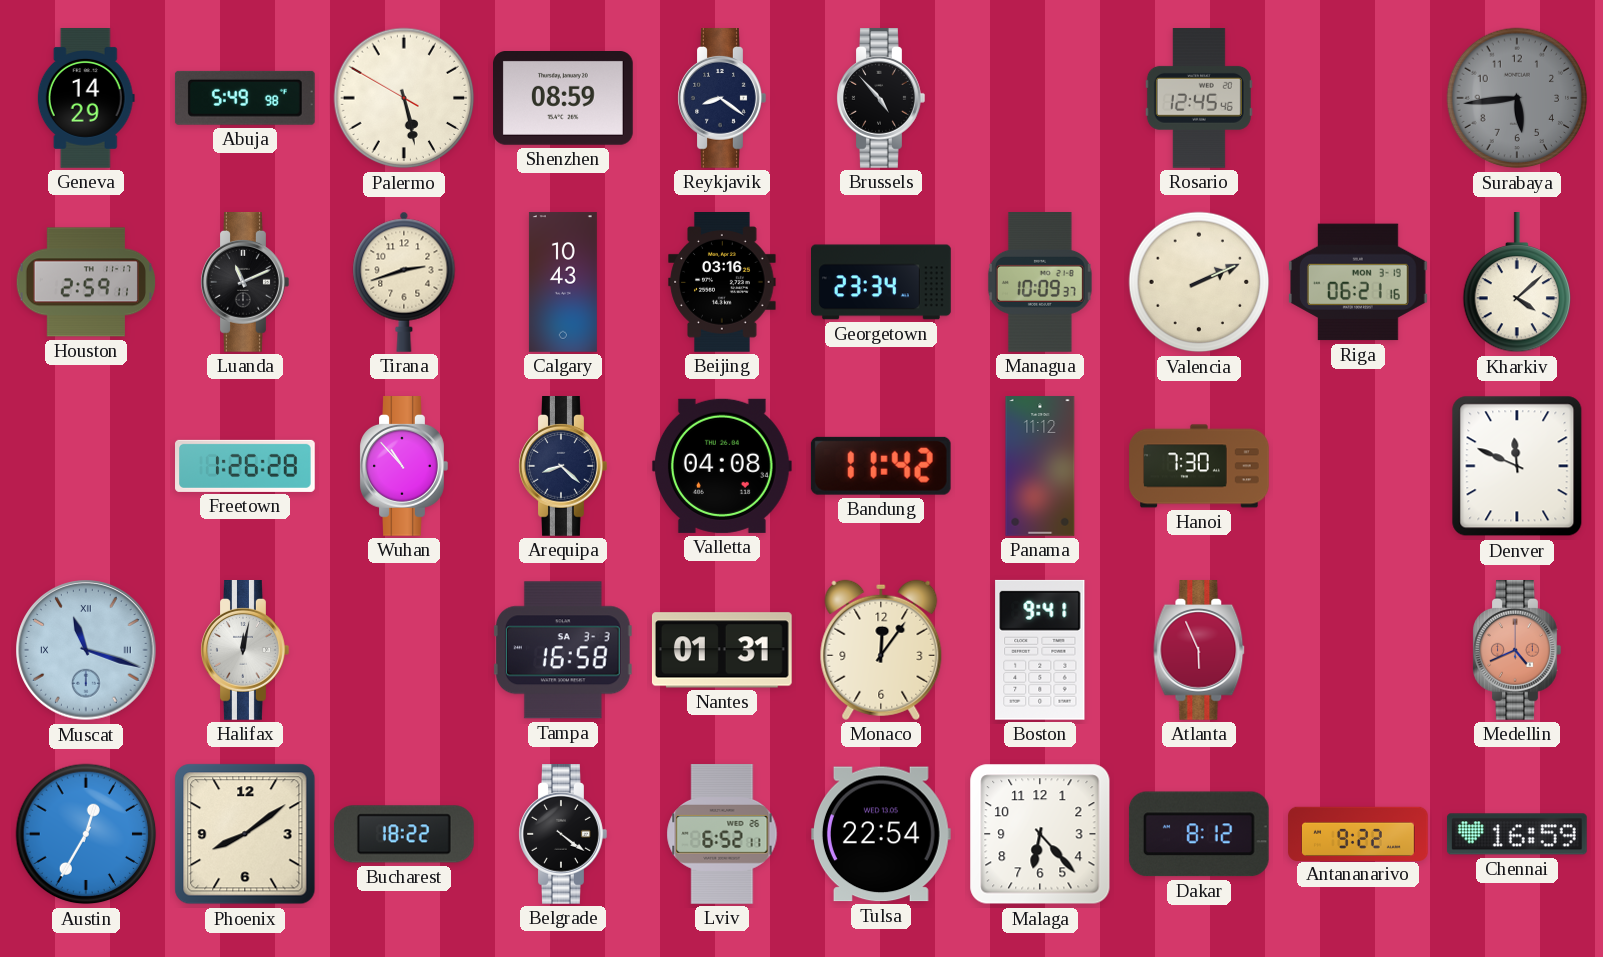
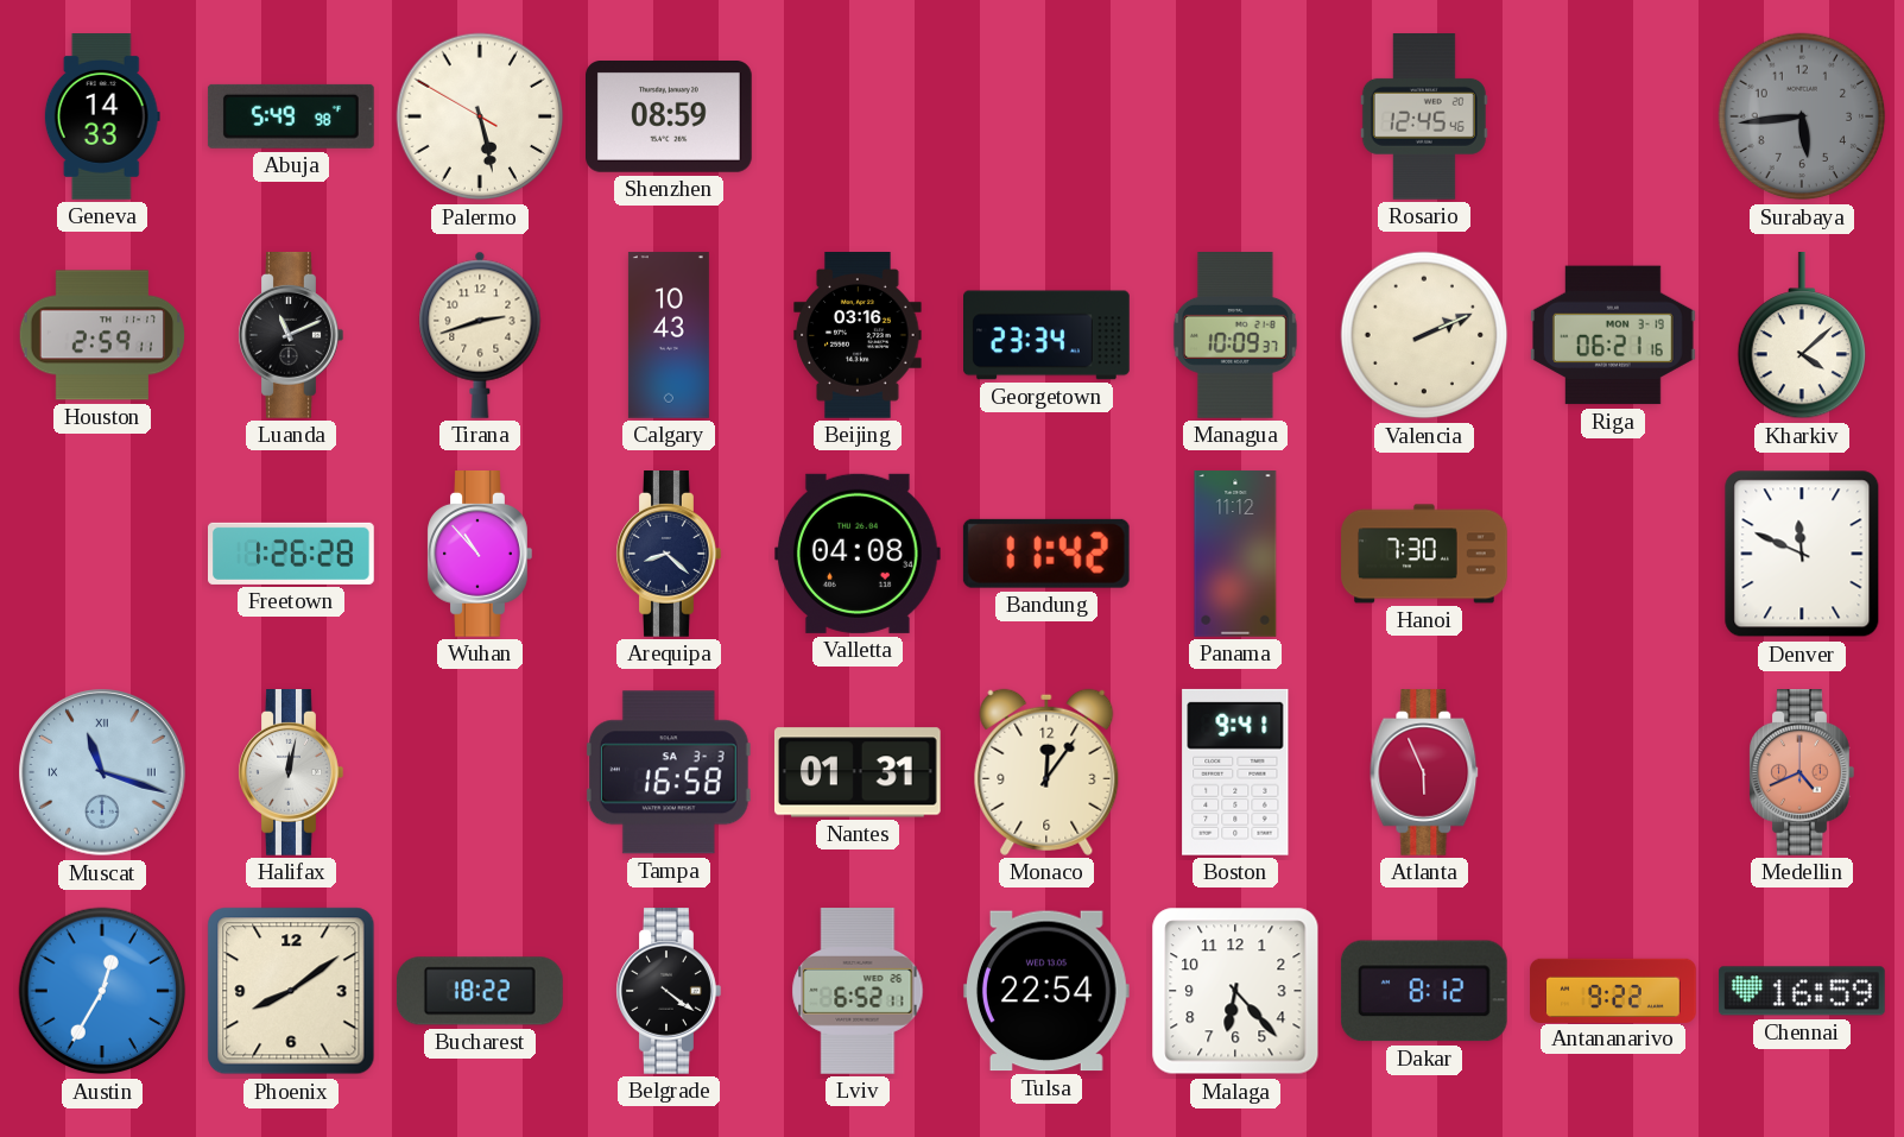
Geneva: 14:29 -> 14:33 (102, 118)
Reykjavik: 8:21 -> none (722, 99)
Brussels: 4:53 -> none (881, 99)
